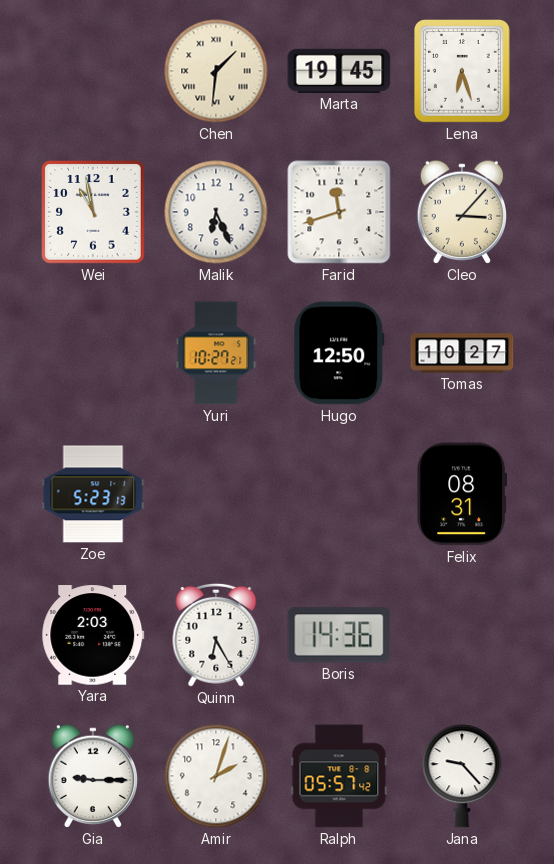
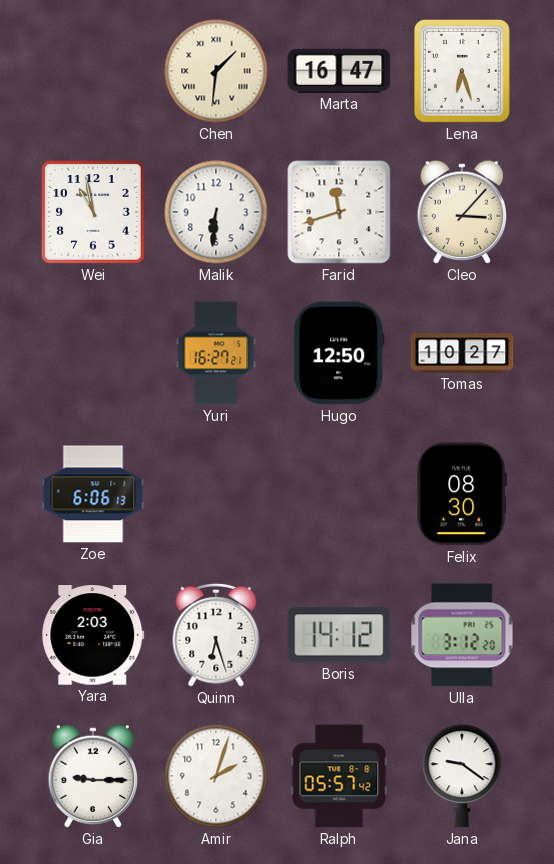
Marta: 19:45 -> 16:47 (339, 71)
Malik: 6:26 -> 6:31 (216, 212)
Yuri: 10:27 -> 16:27 (216, 353)
Zoe: 5:23 -> 6:06 (93, 494)
Felix: 08:31 -> 08:30 (462, 494)
Quinn: 6:25 -> 6:27 (216, 635)
Boris: 14:36 -> 14:12 (339, 635)
Ulla: none -> 3:12 (462, 635)
Jana: 9:23 -> 9:21 (462, 776)
